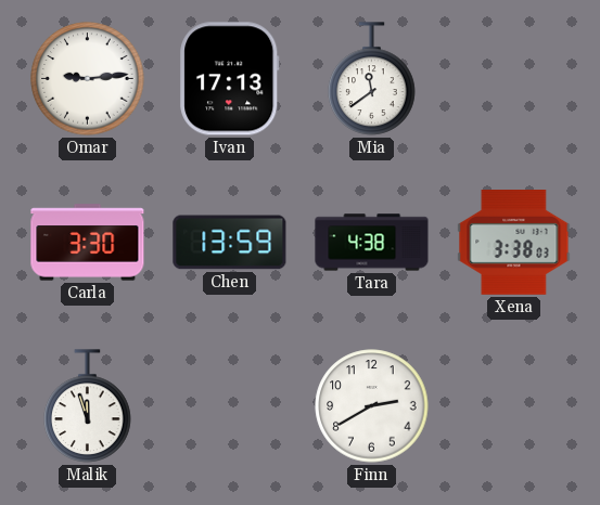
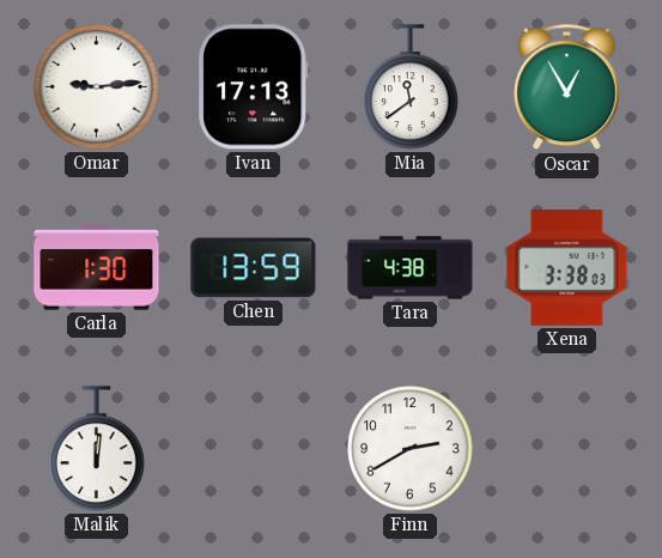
Oscar: none -> 12:55 (567, 87)
Carla: 3:30 -> 1:30 (97, 268)
Malik: 11:57 -> 12:01 (97, 449)
